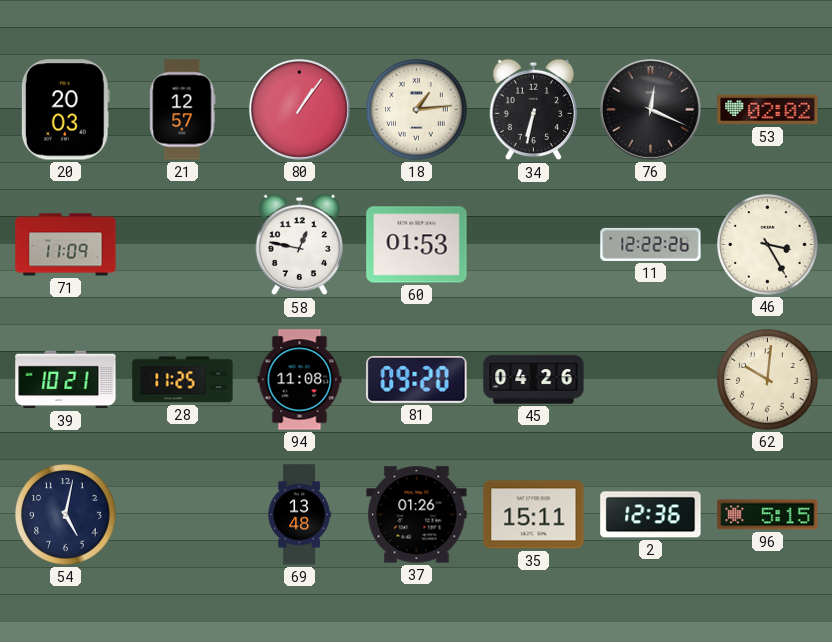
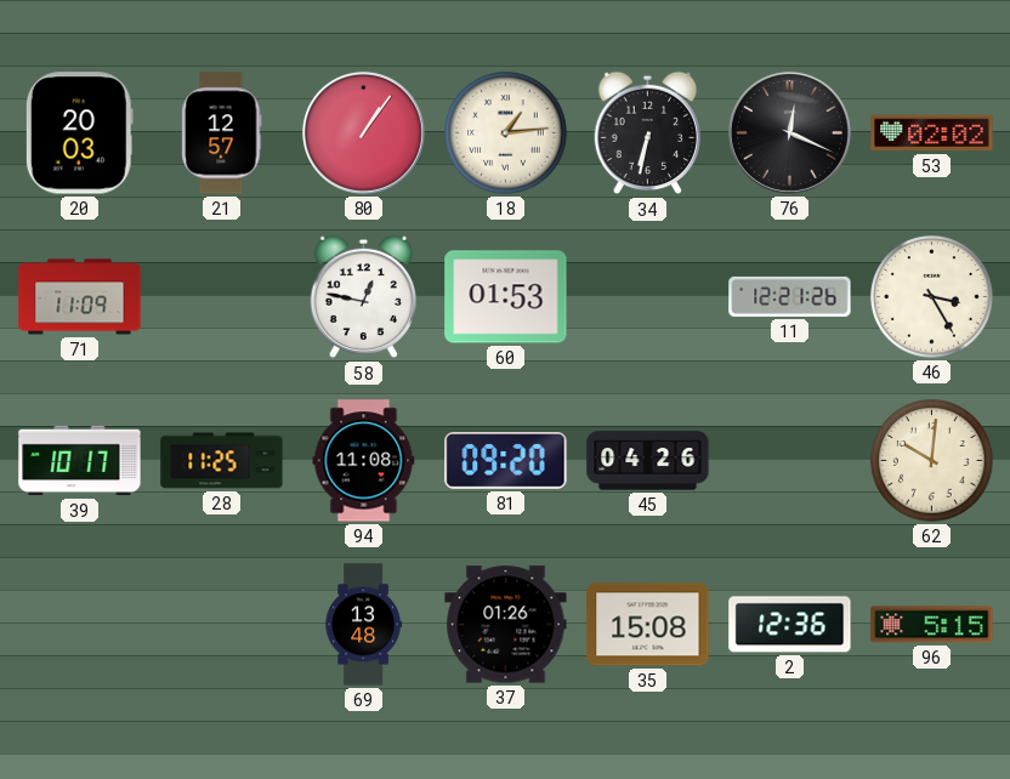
11: 12:22 -> 12:21 (790, 296)
39: 10:21 -> 10:17 (80, 461)
54: 5:02 -> none (66, 515)
35: 15:11 -> 15:08 (648, 625)
